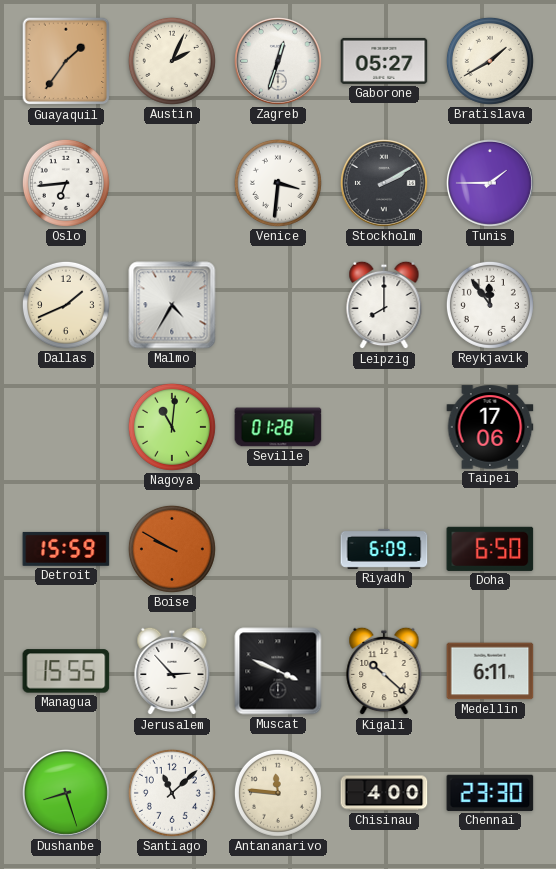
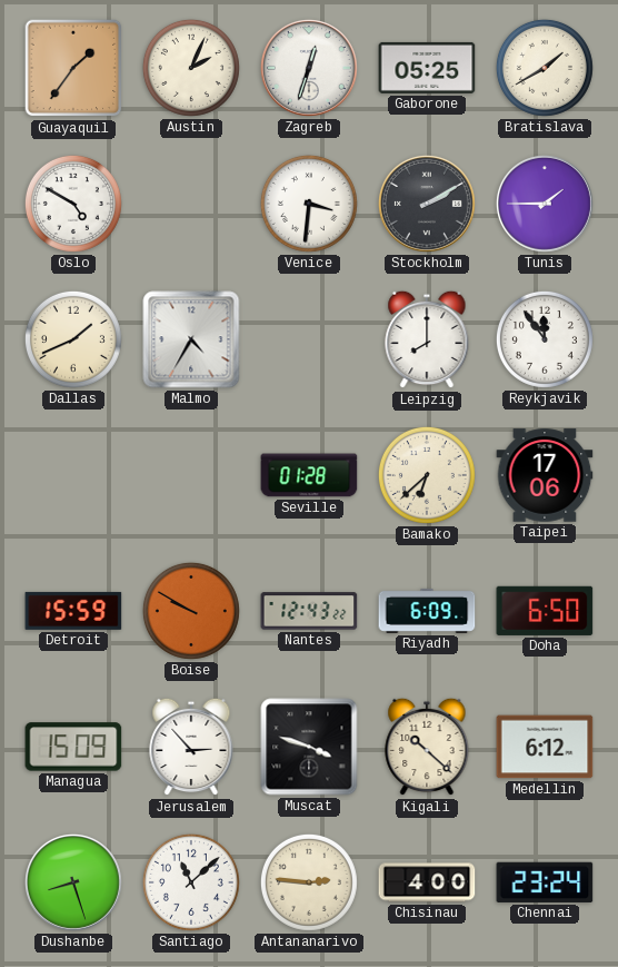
Gaborone: 05:27 -> 05:25 (427, 68)
Oslo: 6:44 -> 4:50 (73, 204)
Nagoya: 11:01 -> none (172, 427)
Bamako: none -> 6:38 (427, 475)
Nantes: none -> 12:43 (309, 611)
Managua: 15:55 -> 15:09 (73, 747)
Muscat: 3:49 -> 3:48 (309, 747)
Medellin: 6:11 -> 6:12 (545, 747)
Antananarivo: 11:46 -> 2:46 (309, 882)
Chennai: 23:30 -> 23:24 (545, 882)
